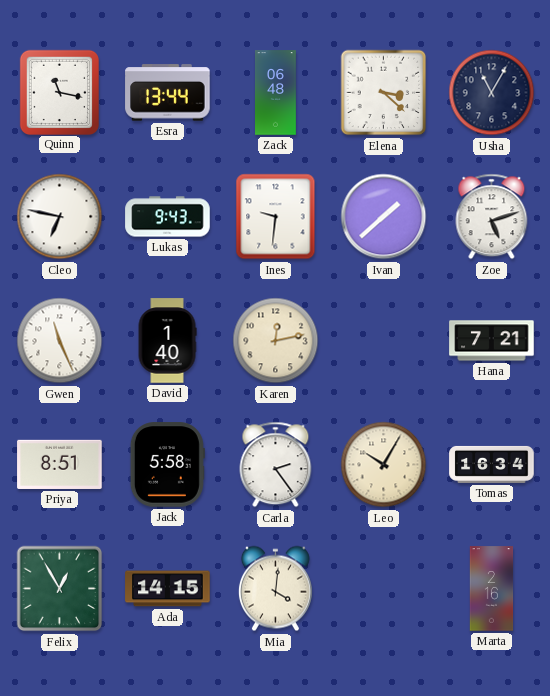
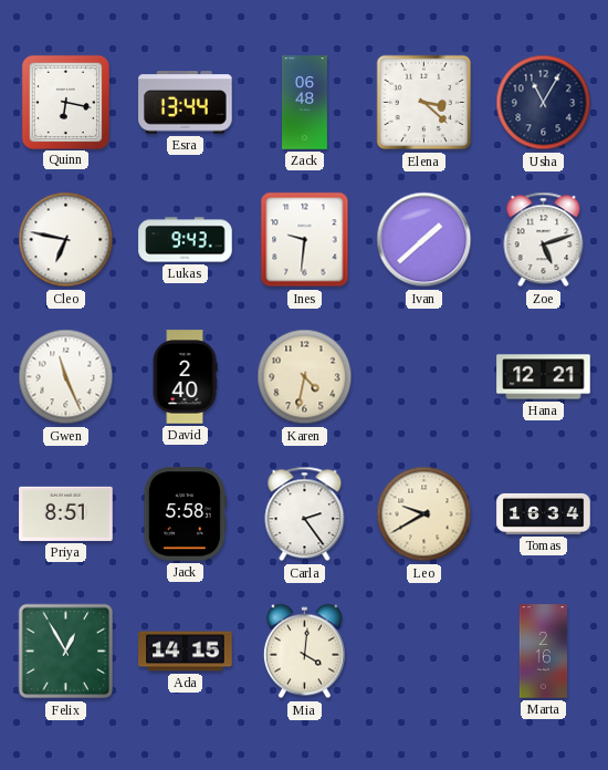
Quinn: 11:17 -> 6:17 (65, 102)
David: 1:40 -> 2:40 (185, 377)
Karen: 12:13 -> 4:32 (305, 377)
Hana: 7:21 -> 12:21 (544, 377)
Leo: 10:05 -> 9:40 (424, 514)
